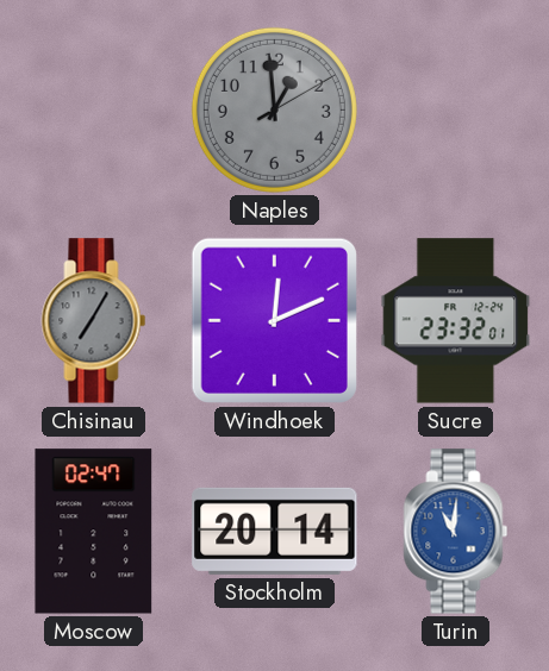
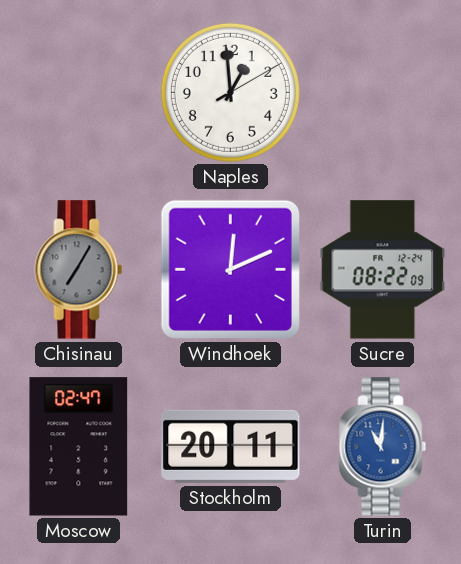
Naples dial: grey -> white (230, 92)
Sucre: 23:32 -> 08:22 (383, 270)
Stockholm: 20:14 -> 20:11 (231, 446)
